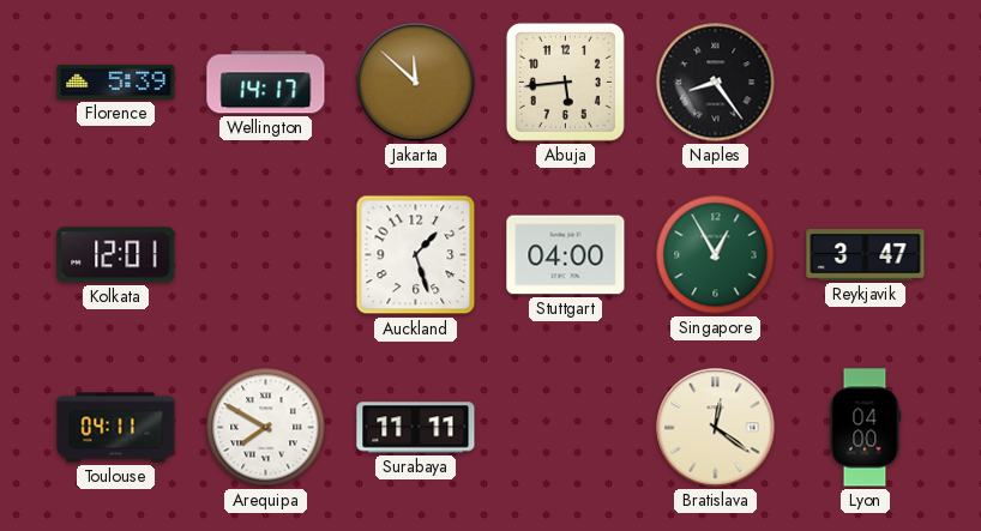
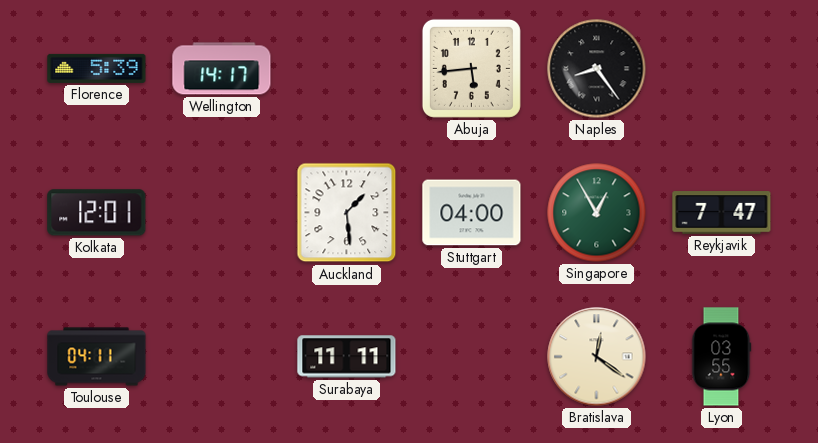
Jakarta: 11:52 -> none (416, 83)
Auckland: 1:27 -> 1:29 (347, 213)
Reykjavik: 3:47 -> 7:47 (722, 213)
Arequipa: 7:50 -> none (266, 428)
Lyon: 04:00 -> 03:55 (721, 357)
